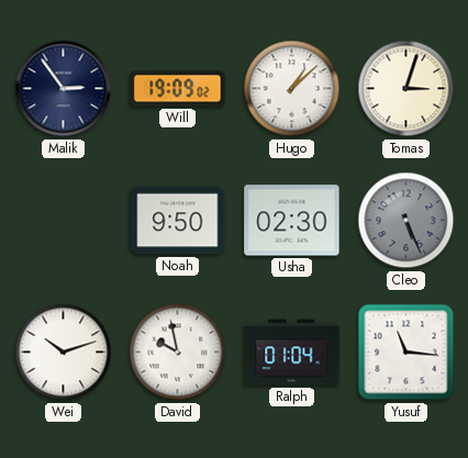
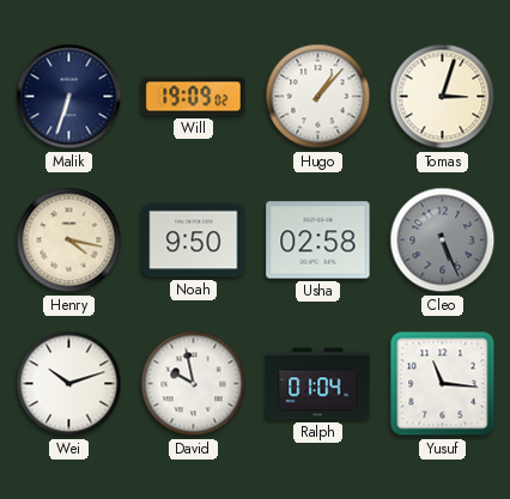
Malik: 2:54 -> 6:33 (69, 97)
Hugo: 1:08 -> 1:07 (318, 97)
Henry: none -> 4:17 (69, 241)
Usha: 02:30 -> 02:58 (318, 241)
